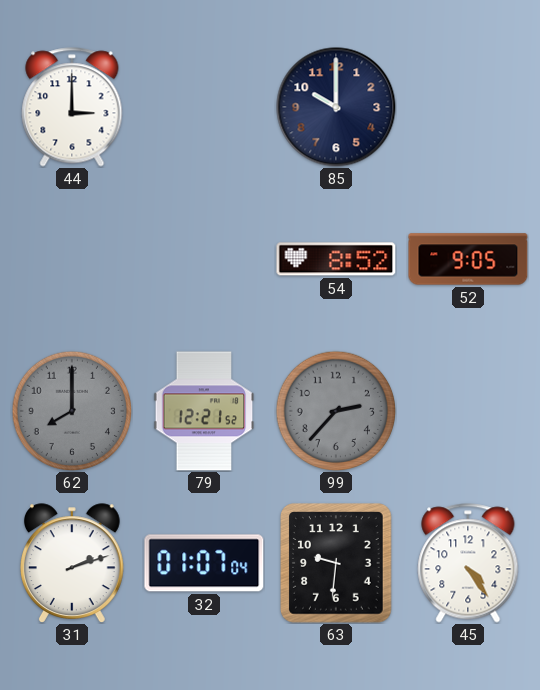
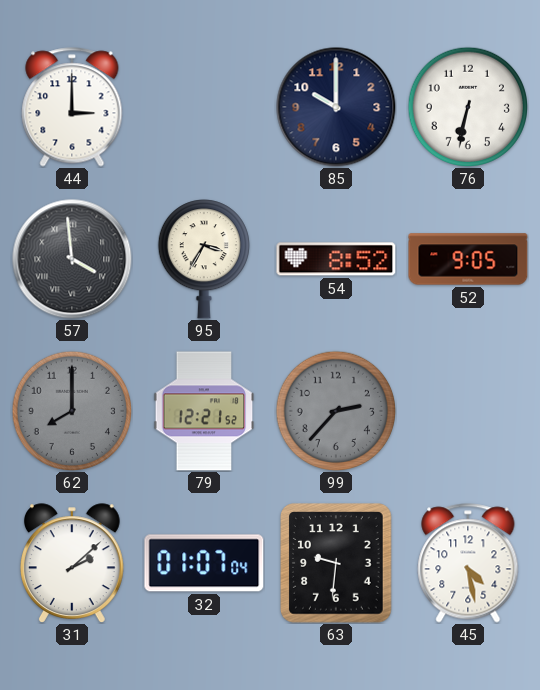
76: none -> 6:32 (467, 106)
57: none -> 3:59 (72, 259)
95: none -> 3:35 (204, 259)
31: 2:12 -> 2:08 (72, 563)
45: 4:24 -> 4:28 (468, 563)
